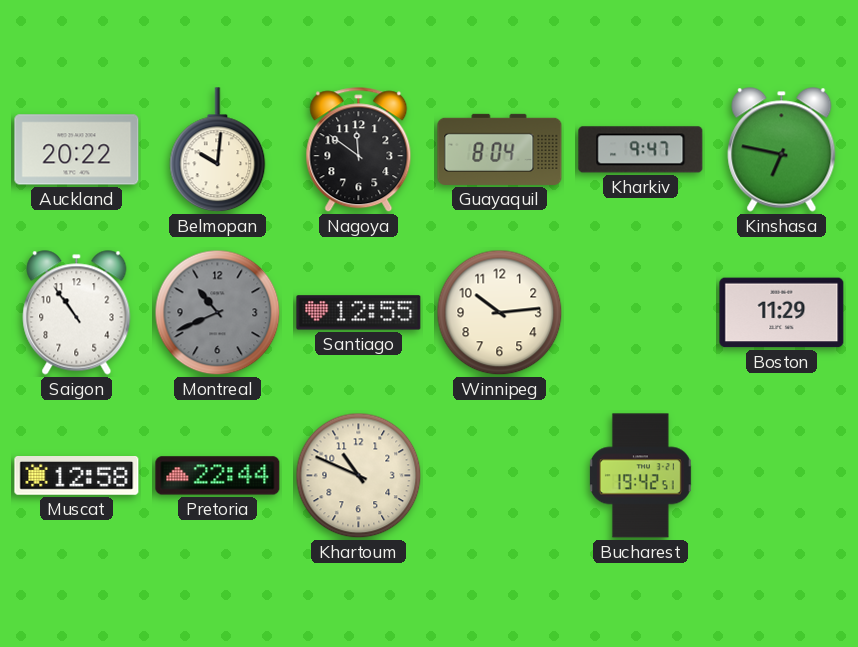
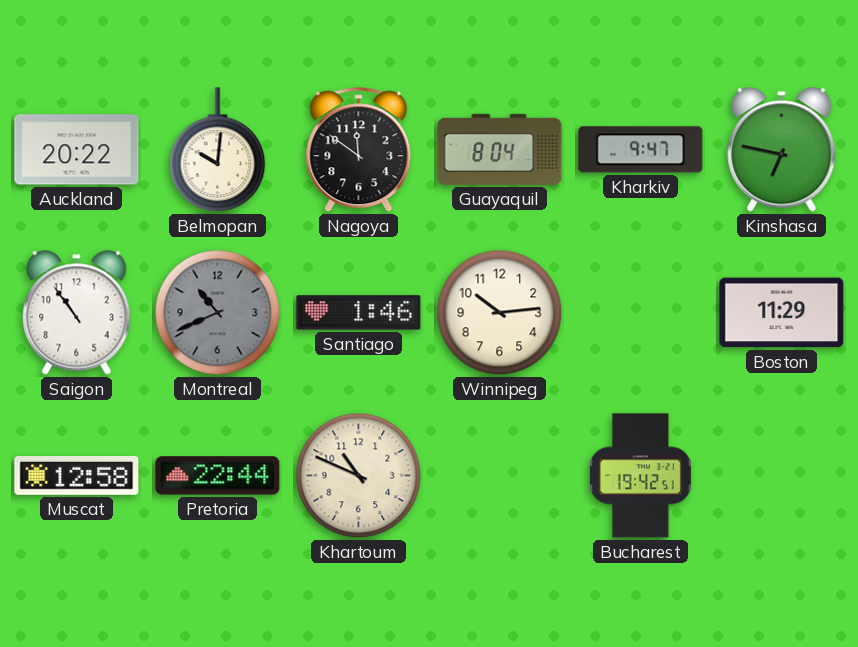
Santiago: 12:55 -> 1:46 (359, 313)
